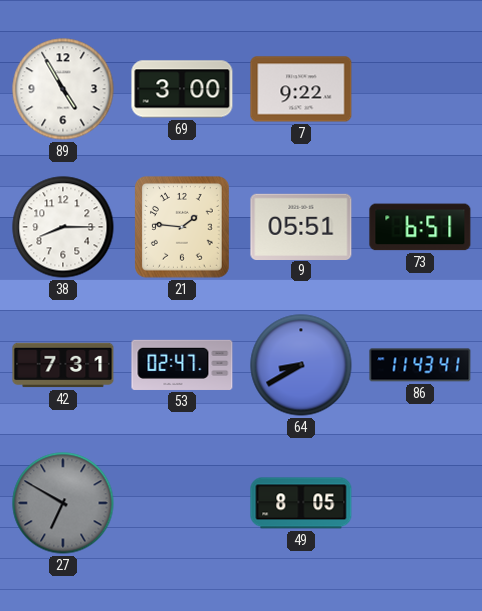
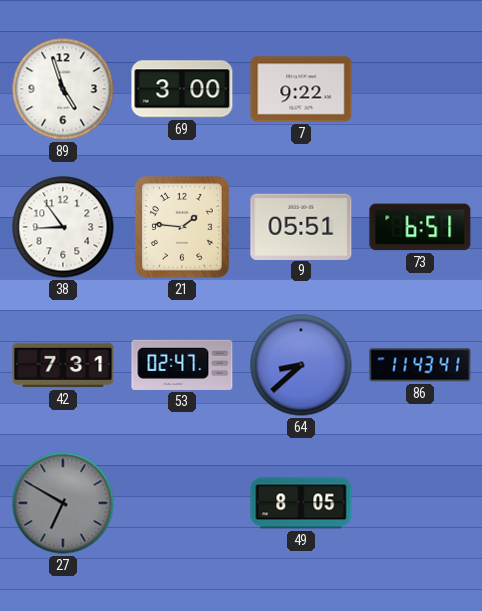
89: 4:55 -> 4:57 (63, 89)
38: 8:15 -> 8:54 (63, 227)
64: 8:40 -> 8:38 (301, 365)
